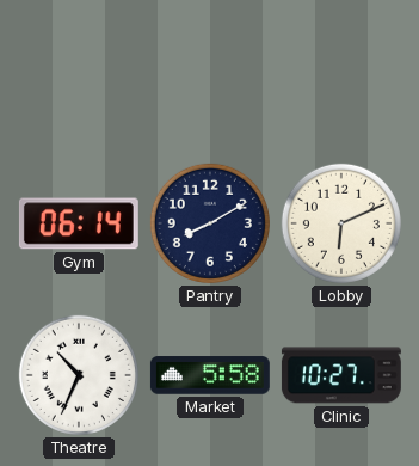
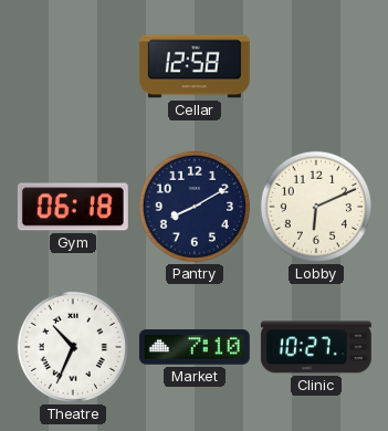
Cellar: none -> 12:58 (195, 66)
Gym: 06:14 -> 06:18 (73, 207)
Market: 5:58 -> 7:10 (195, 347)
